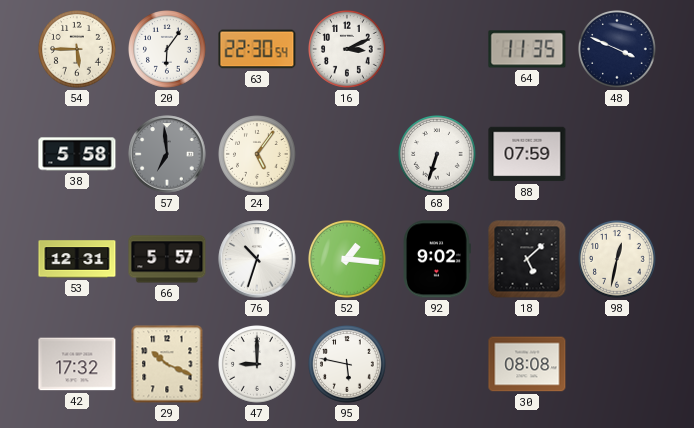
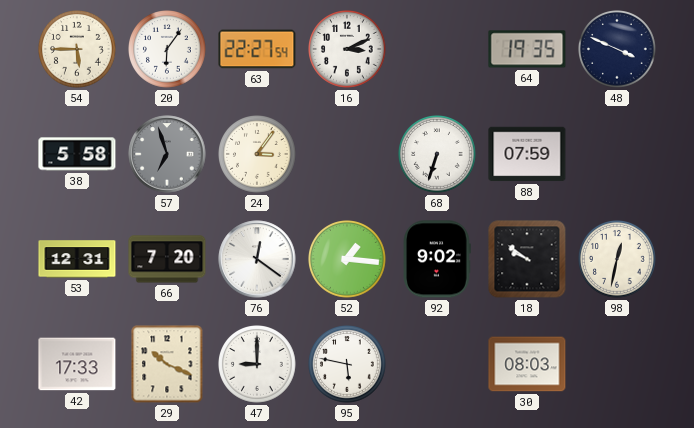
63: 22:30 -> 22:27 (257, 49)
64: 11:35 -> 19:35 (527, 49)
57: 6:59 -> 6:57 (167, 154)
24: 5:06 -> 3:06 (258, 155)
66: 5:57 -> 7:20 (167, 259)
76: 10:33 -> 12:21 (257, 259)
18: 5:08 -> 9:51 (527, 259)
42: 17:32 -> 17:33 (77, 364)
30: 08:08 -> 08:03 (527, 364)
